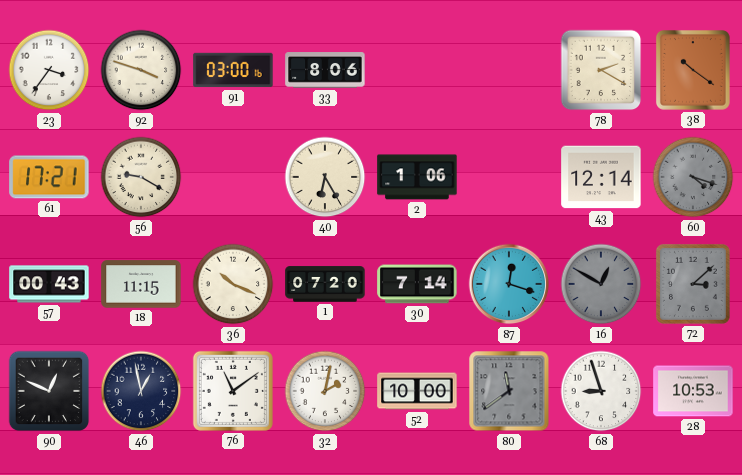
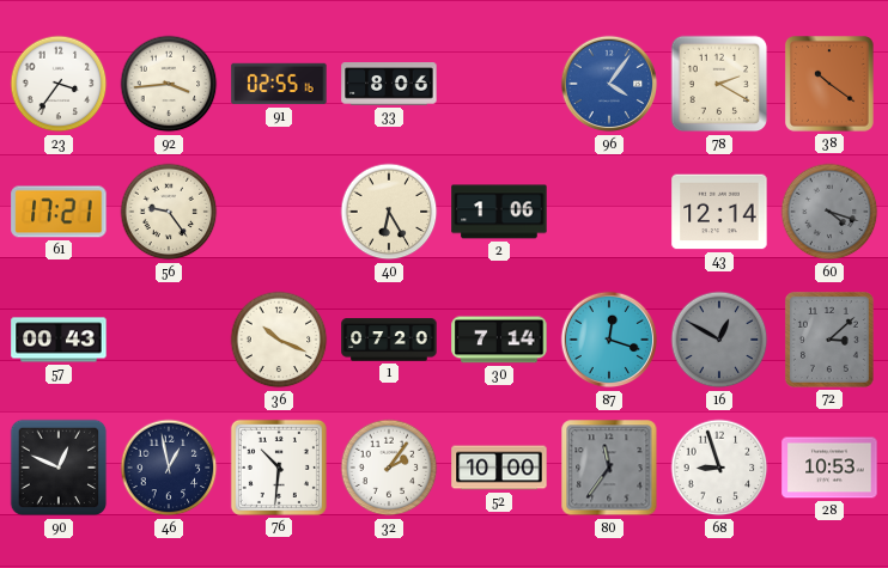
92: 3:48 -> 3:44 (169, 84)
91: 03:00 -> 02:55 (279, 84)
96: none -> 4:06 (609, 84)
56: 9:20 -> 9:24 (169, 212)
18: 11:15 -> none (141, 284)
76: 11:09 -> 10:31 (279, 468)
32: 2:02 -> 2:06 (389, 468)
80: 11:39 -> 11:36 (609, 468)
